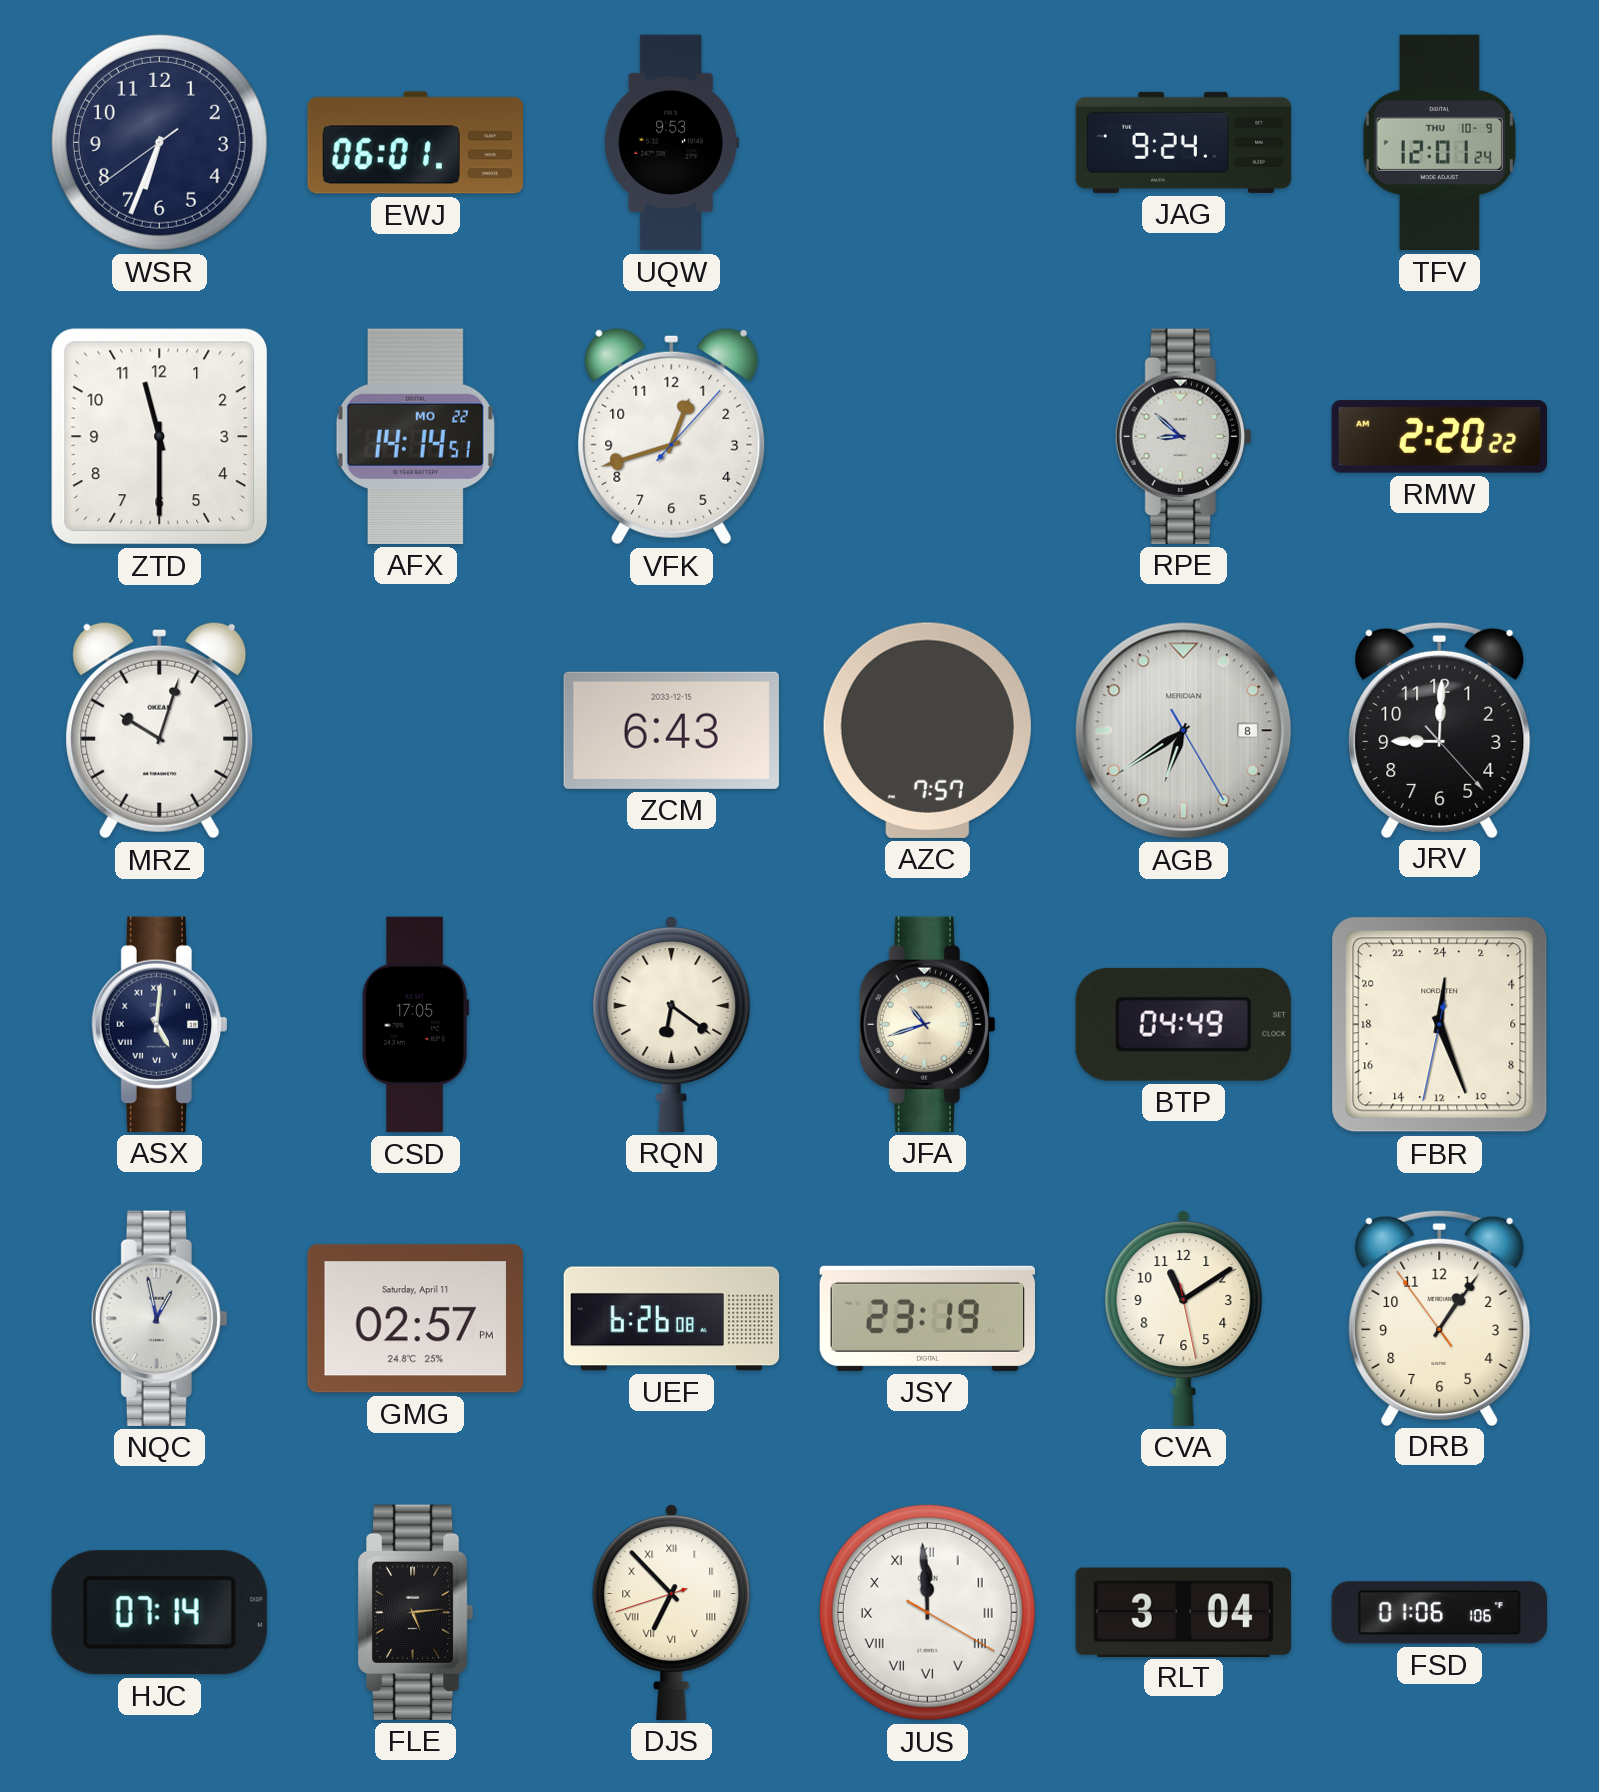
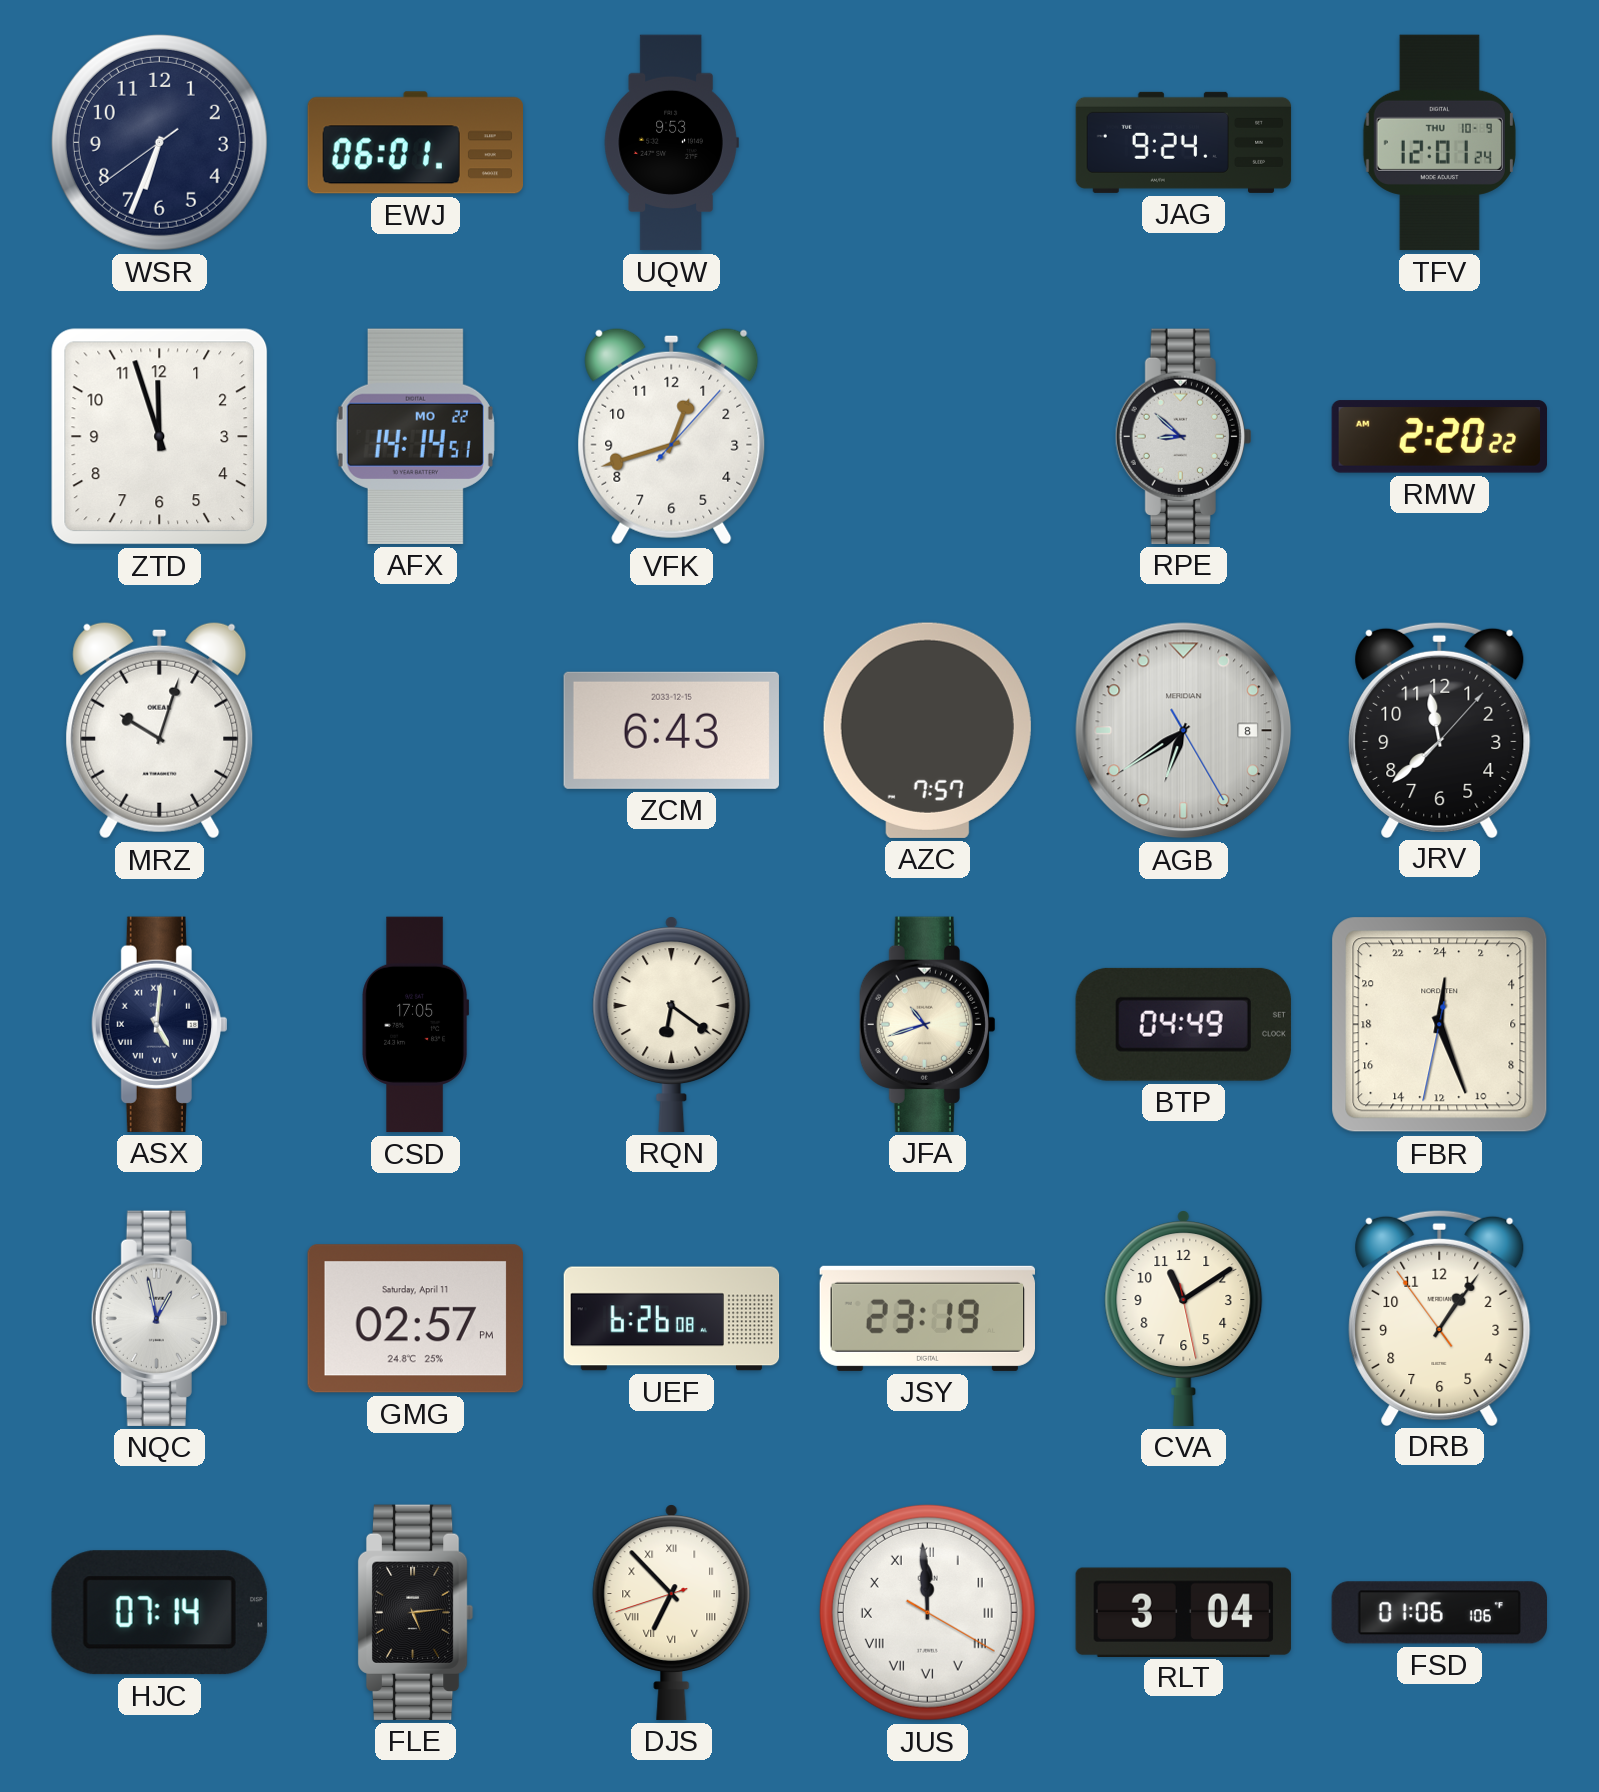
ZTD: 11:30 -> 11:57 (160, 437)
JRV: 9:00 -> 11:38 (1440, 729)
